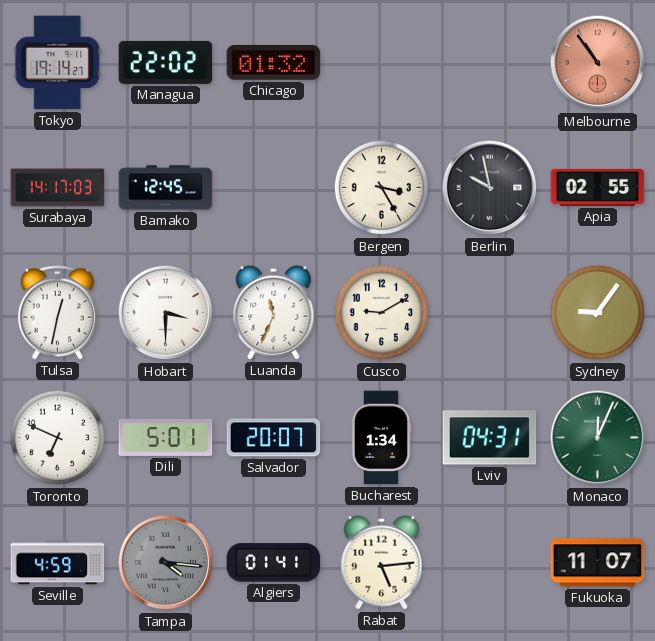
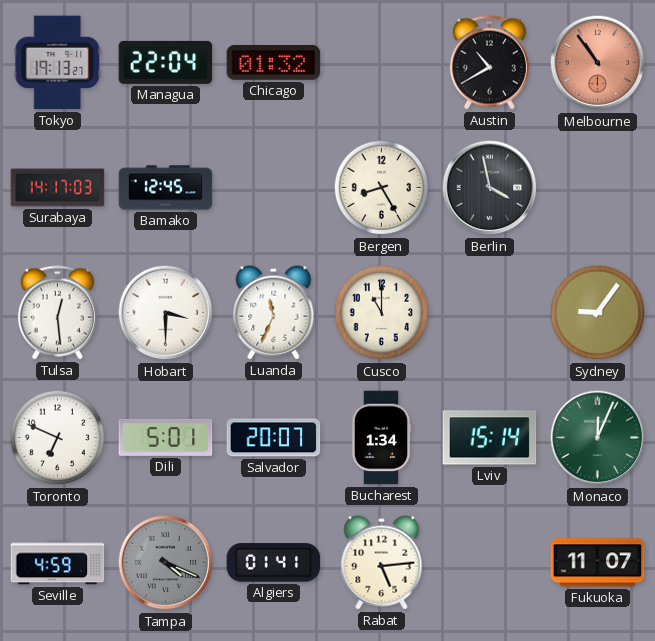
Tokyo: 19:14 -> 19:13 (58, 63)
Managua: 22:02 -> 22:04 (166, 62)
Austin: none -> 10:40 (489, 63)
Bergen: 3:25 -> 8:25 (382, 188)
Berlin: 9:58 -> 3:58 (490, 188)
Apia: 02:55 -> none (598, 187)
Tulsa: 12:32 -> 12:29 (57, 313)
Cusco: 9:10 -> 11:00 (382, 313)
Lviv: 04:31 -> 15:14 (490, 438)
Tampa: 4:16 -> 4:19 (166, 563)
